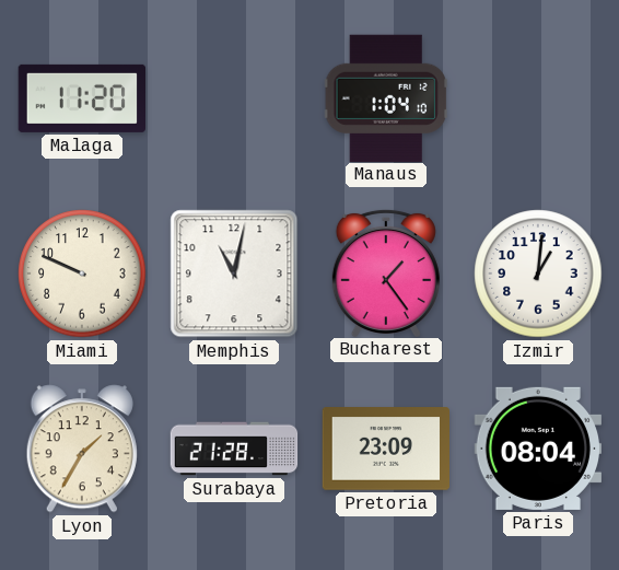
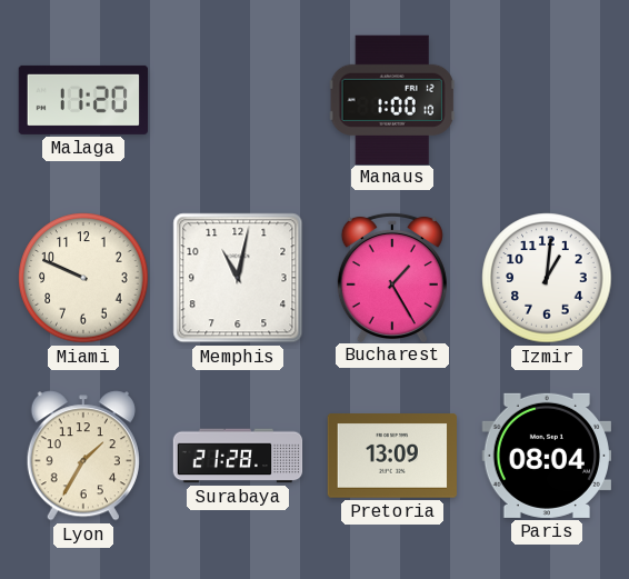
Manaus: 1:04 -> 1:00 (392, 99)
Bucharest: 1:24 -> 1:25 (392, 277)
Pretoria: 23:09 -> 13:09 (391, 456)
